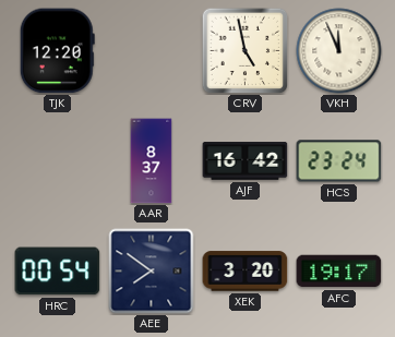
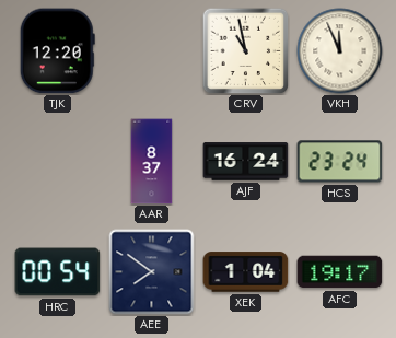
CRV: 4:58 -> 10:58 (245, 50)
AJF: 16:42 -> 16:24 (246, 162)
XEK: 3:20 -> 1:04 (246, 272)
